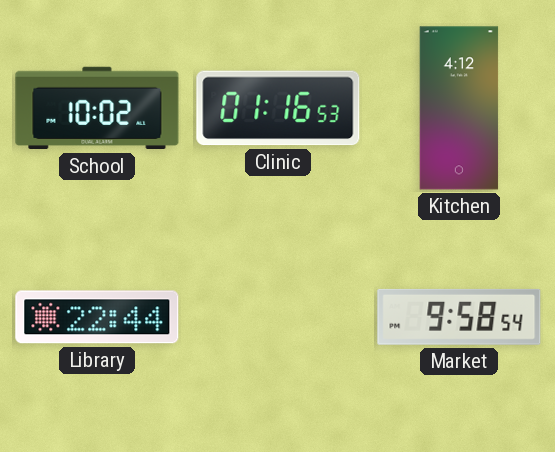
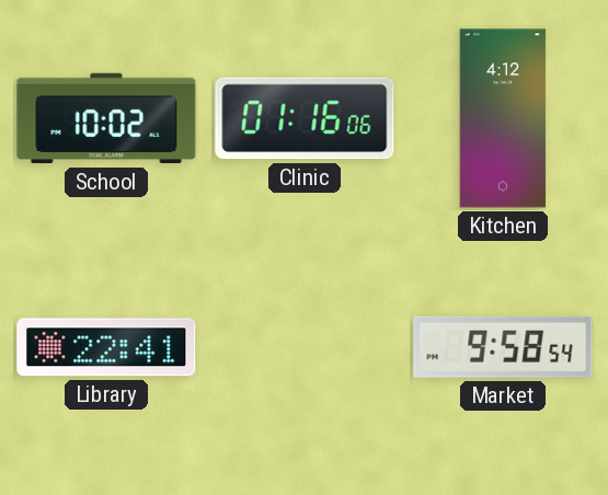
Clinic: 01:16:53 -> 01:16:06 (305, 118)
Library: 22:44 -> 22:41 (106, 347)
